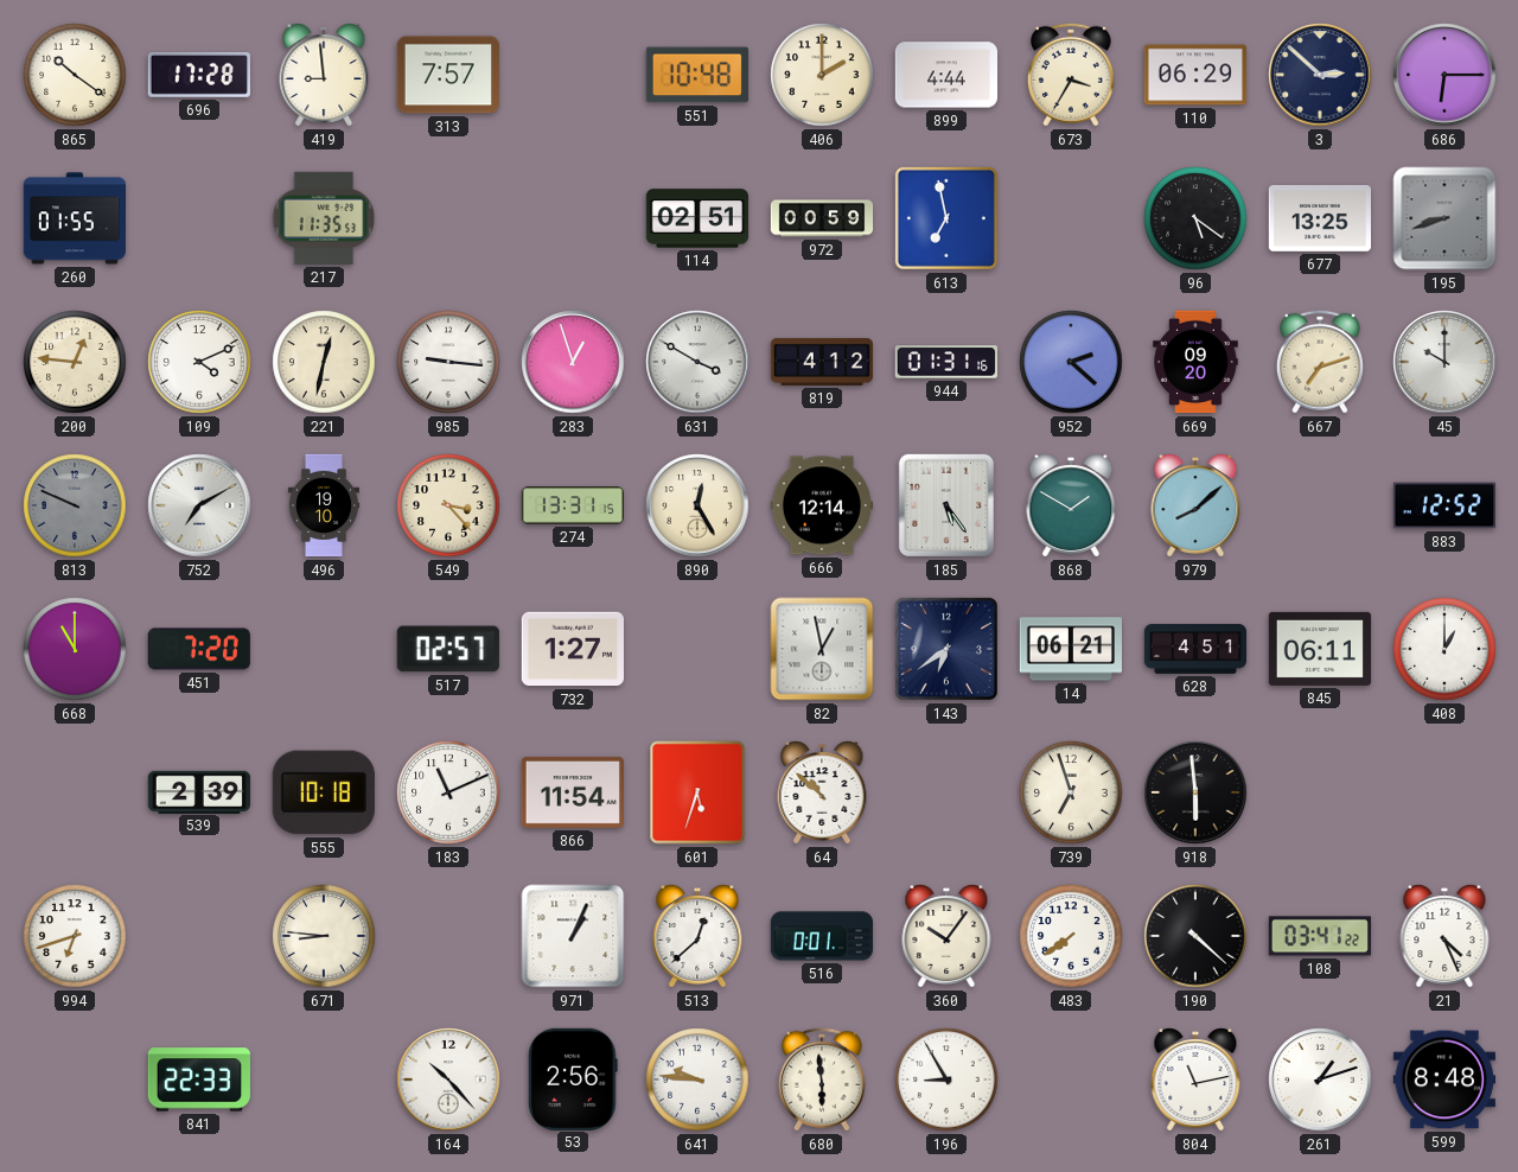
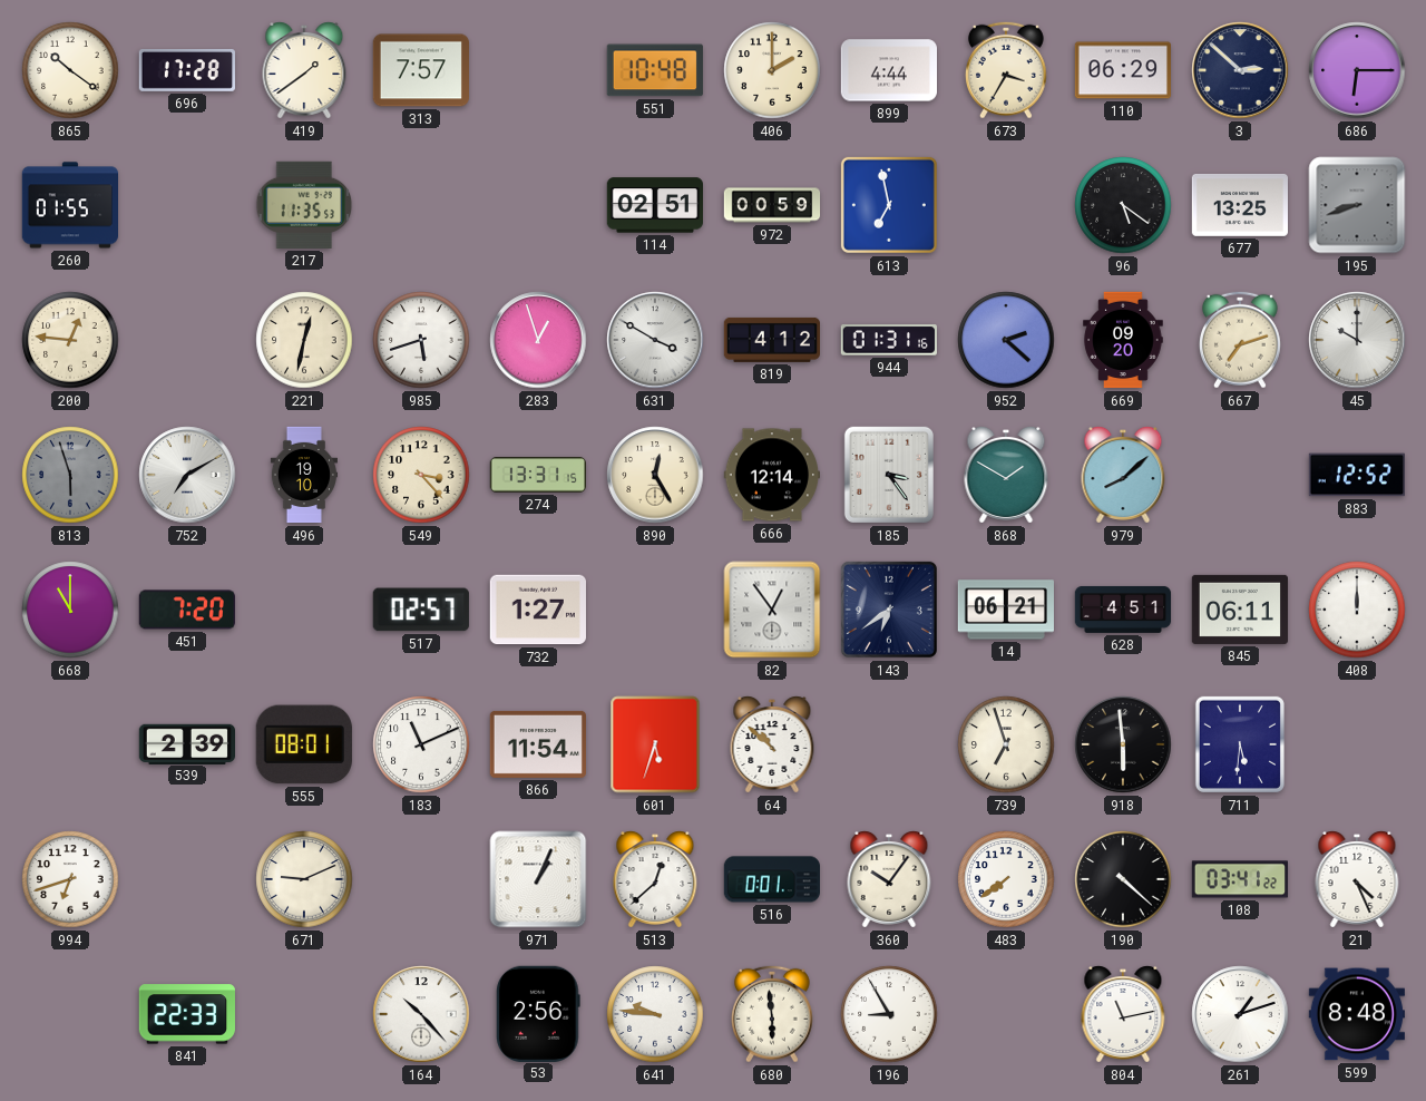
419: 8:59 -> 1:39 (304, 70)
109: 4:11 -> none (199, 362)
985: 9:16 -> 5:42 (421, 340)
813: 9:49 -> 5:57 (70, 475)
185: 5:24 -> 3:24 (889, 475)
82: 12:58 -> 12:54 (772, 610)
408: 1:00 -> 12:00 (1357, 610)
555: 10:18 -> 08:01 (304, 744)
711: none -> 5:31 (1240, 744)
671: 8:46 -> 9:11 (304, 879)
